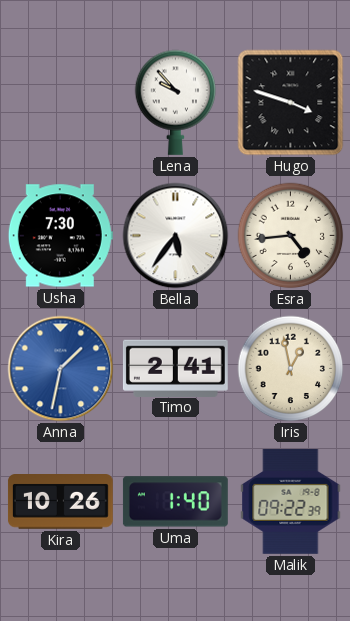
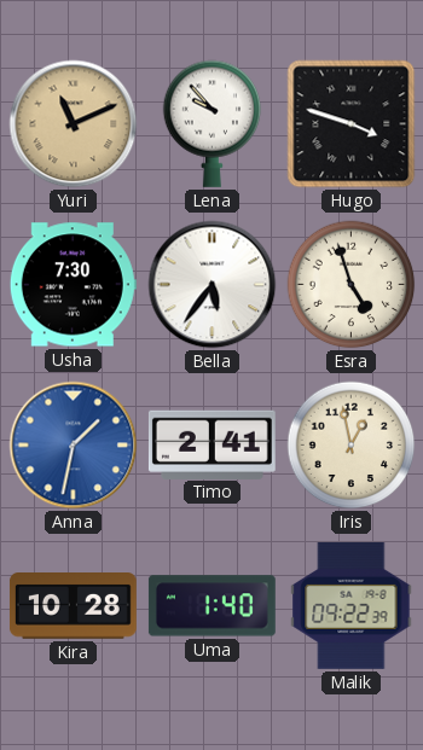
Yuri: none -> 11:11 (74, 124)
Esra: 4:44 -> 4:57 (352, 285)
Kira: 10:26 -> 10:28 (73, 606)
